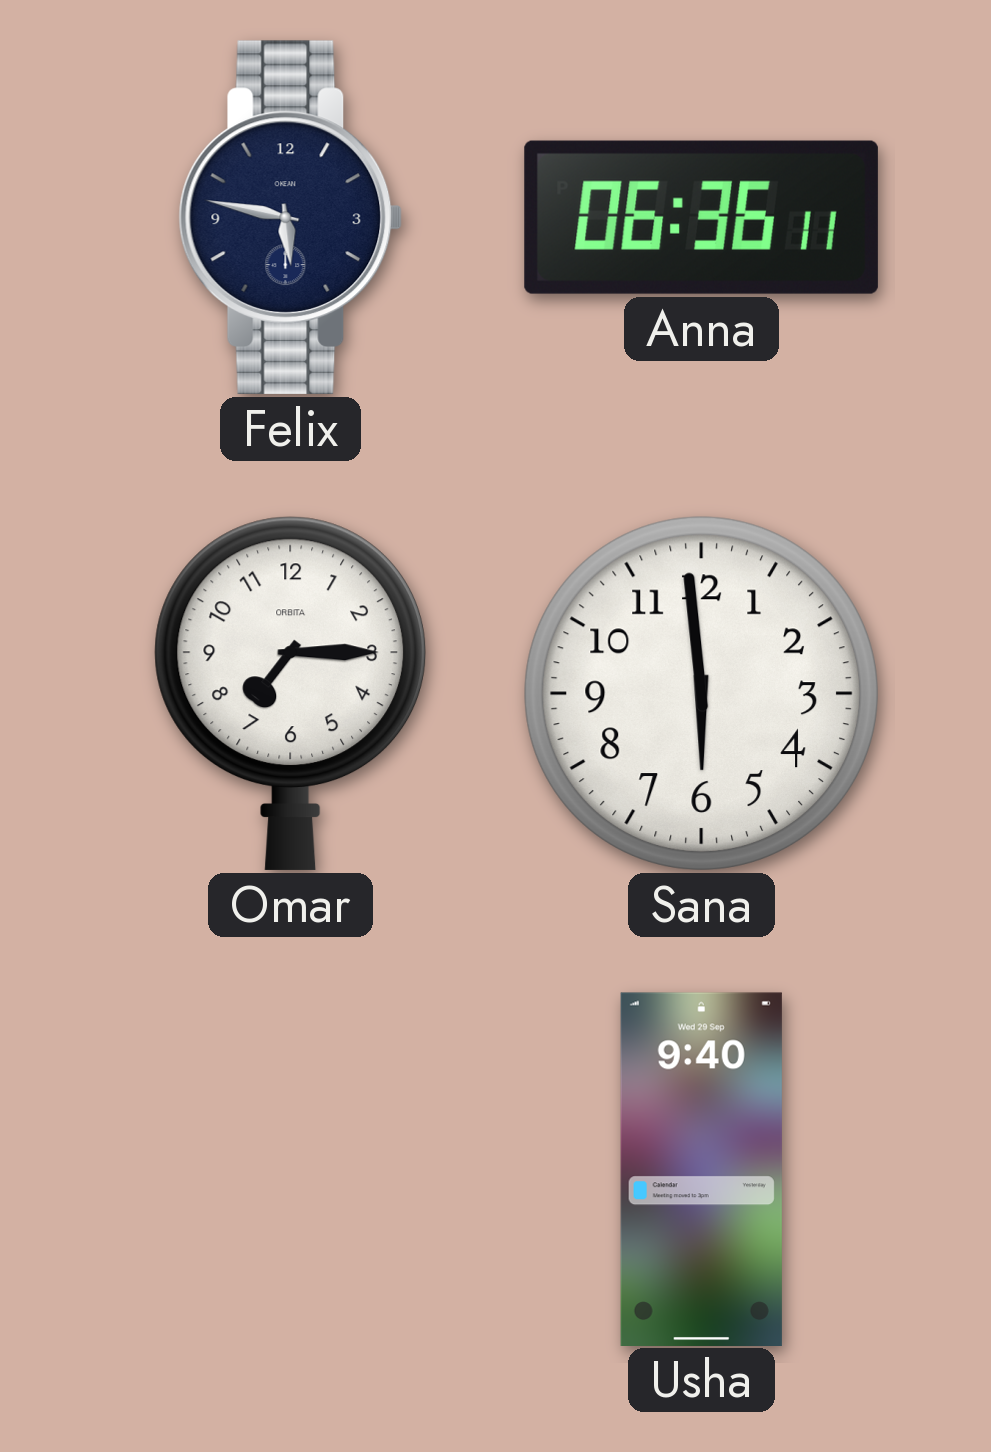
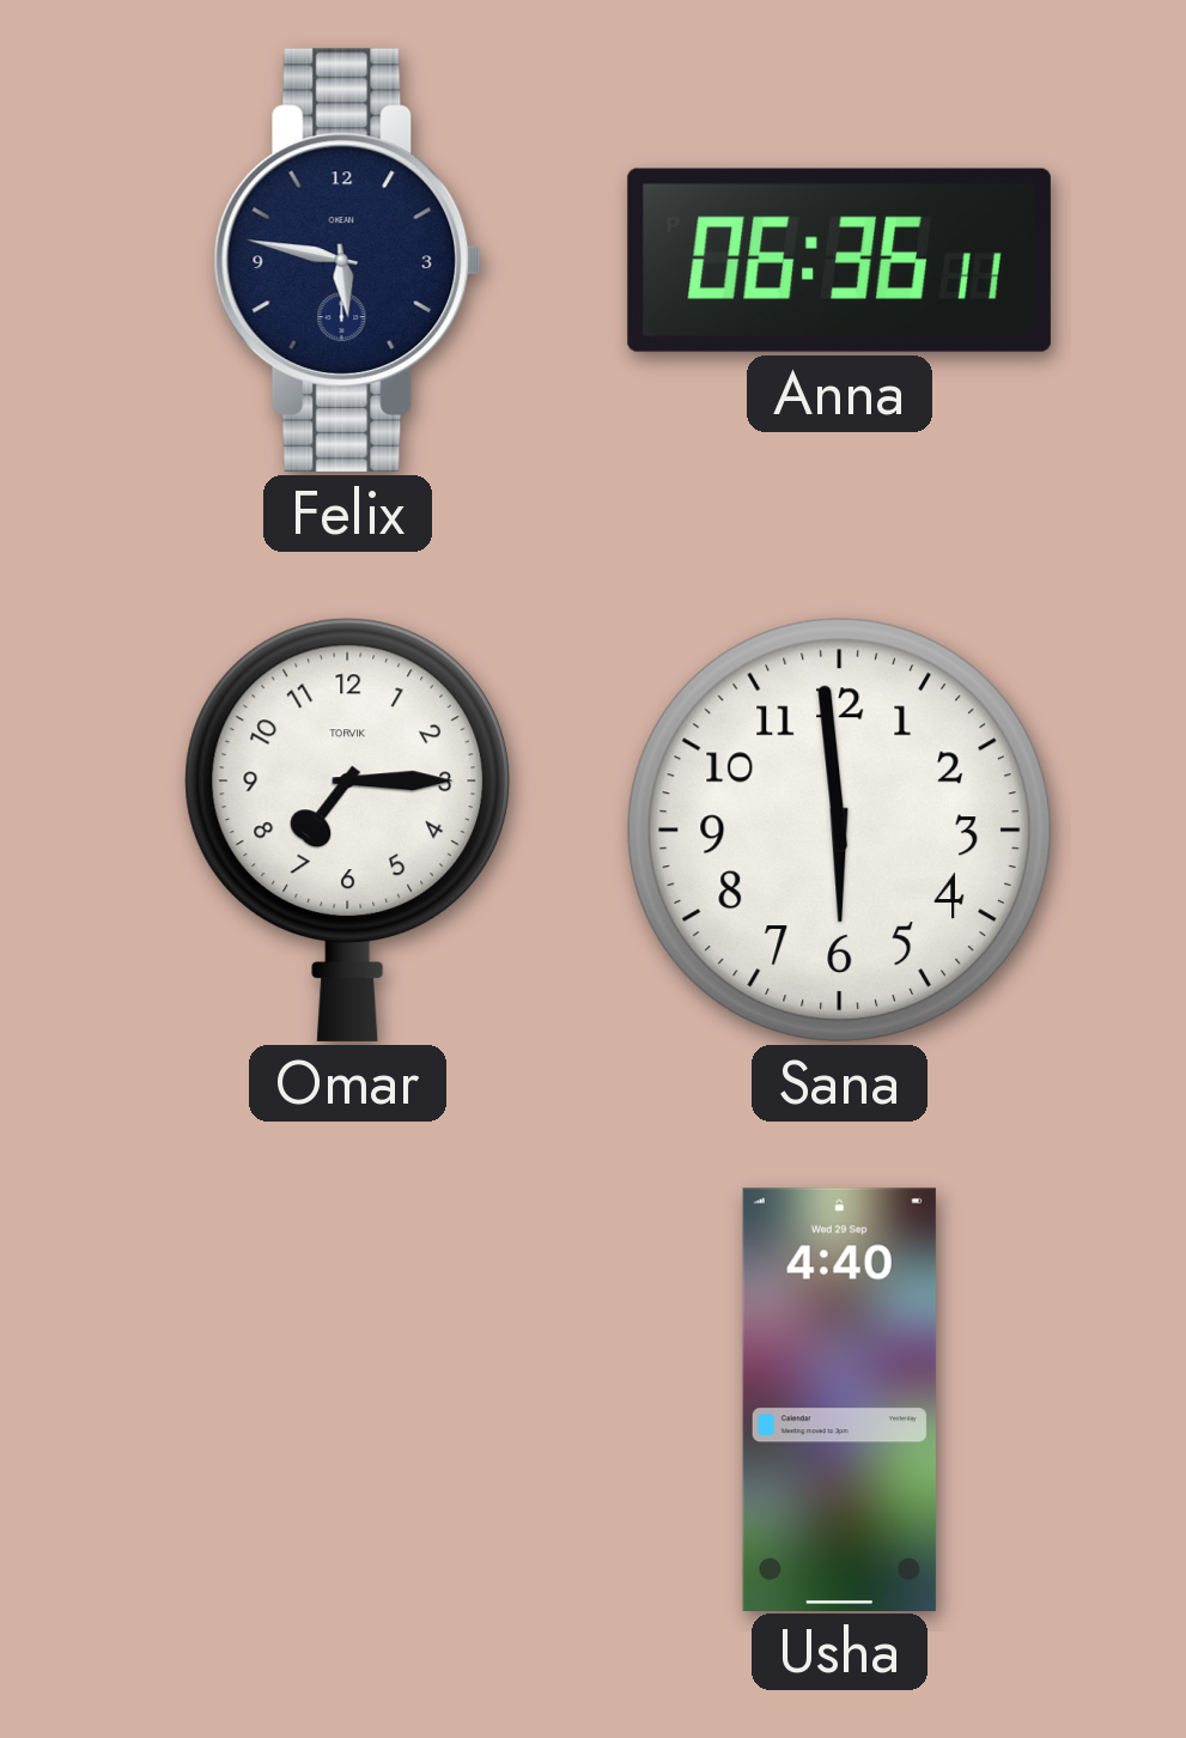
Omar brand: ORBITA -> TORVIK (347, 829)
Usha: 9:40 -> 4:40 (839, 1399)
